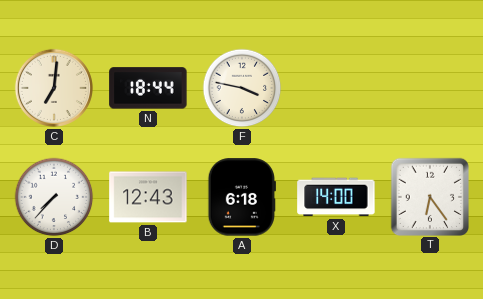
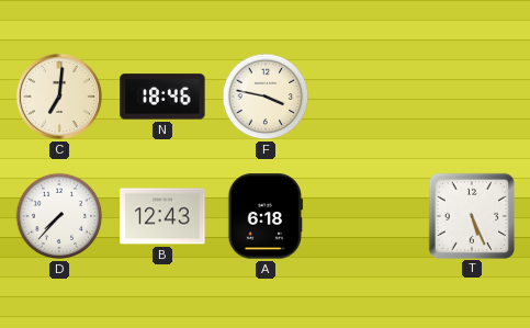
N: 18:44 -> 18:46 (162, 97)
X: 14:00 -> none (336, 197)
T: 6:24 -> 5:26 (471, 215)
